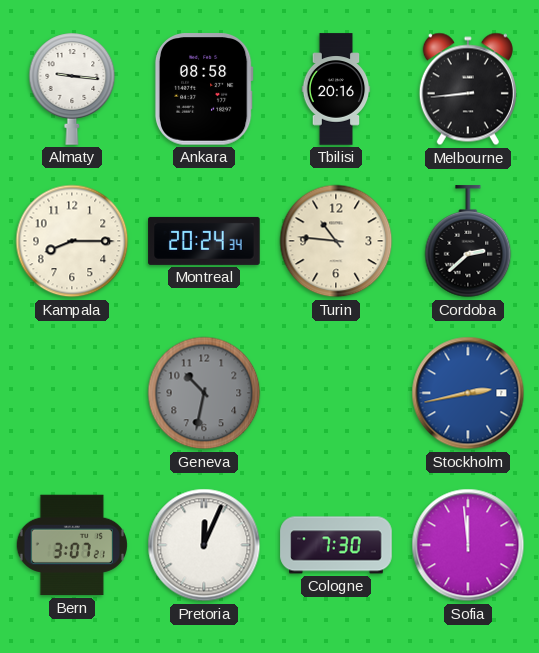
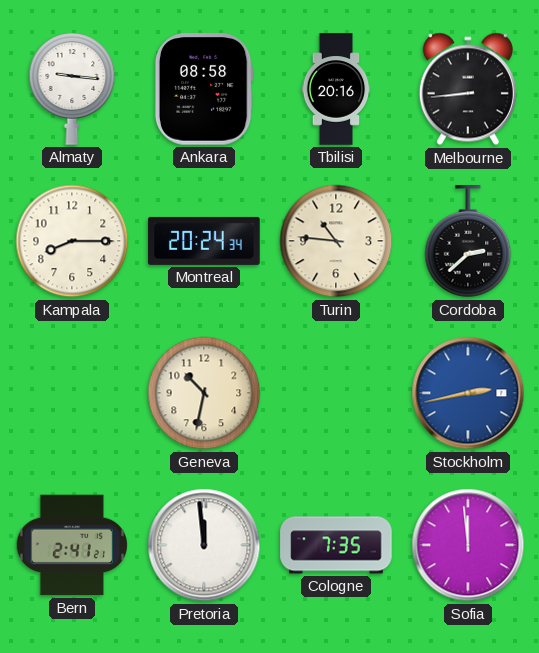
Geneva dial: grey -> cream (204, 393)
Bern: 3:07 -> 2:41 (72, 545)
Pretoria: 12:04 -> 11:59 (204, 545)
Cologne: 7:30 -> 7:35 (336, 545)
